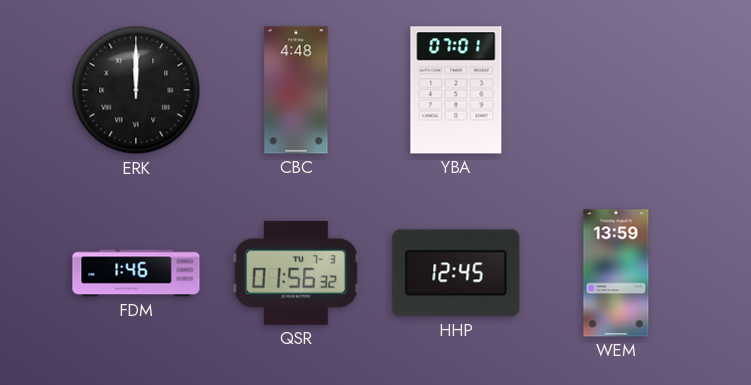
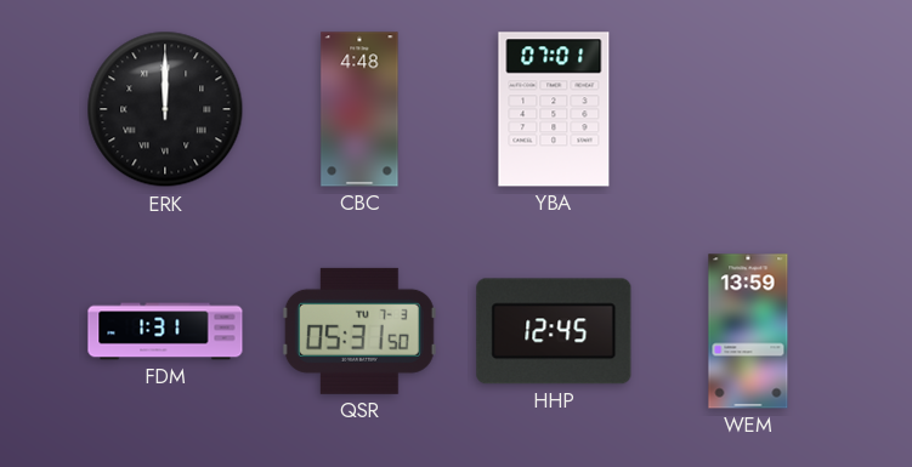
FDM: 1:46 -> 1:31 (165, 331)
QSR: 01:56 -> 05:31 (359, 331)
